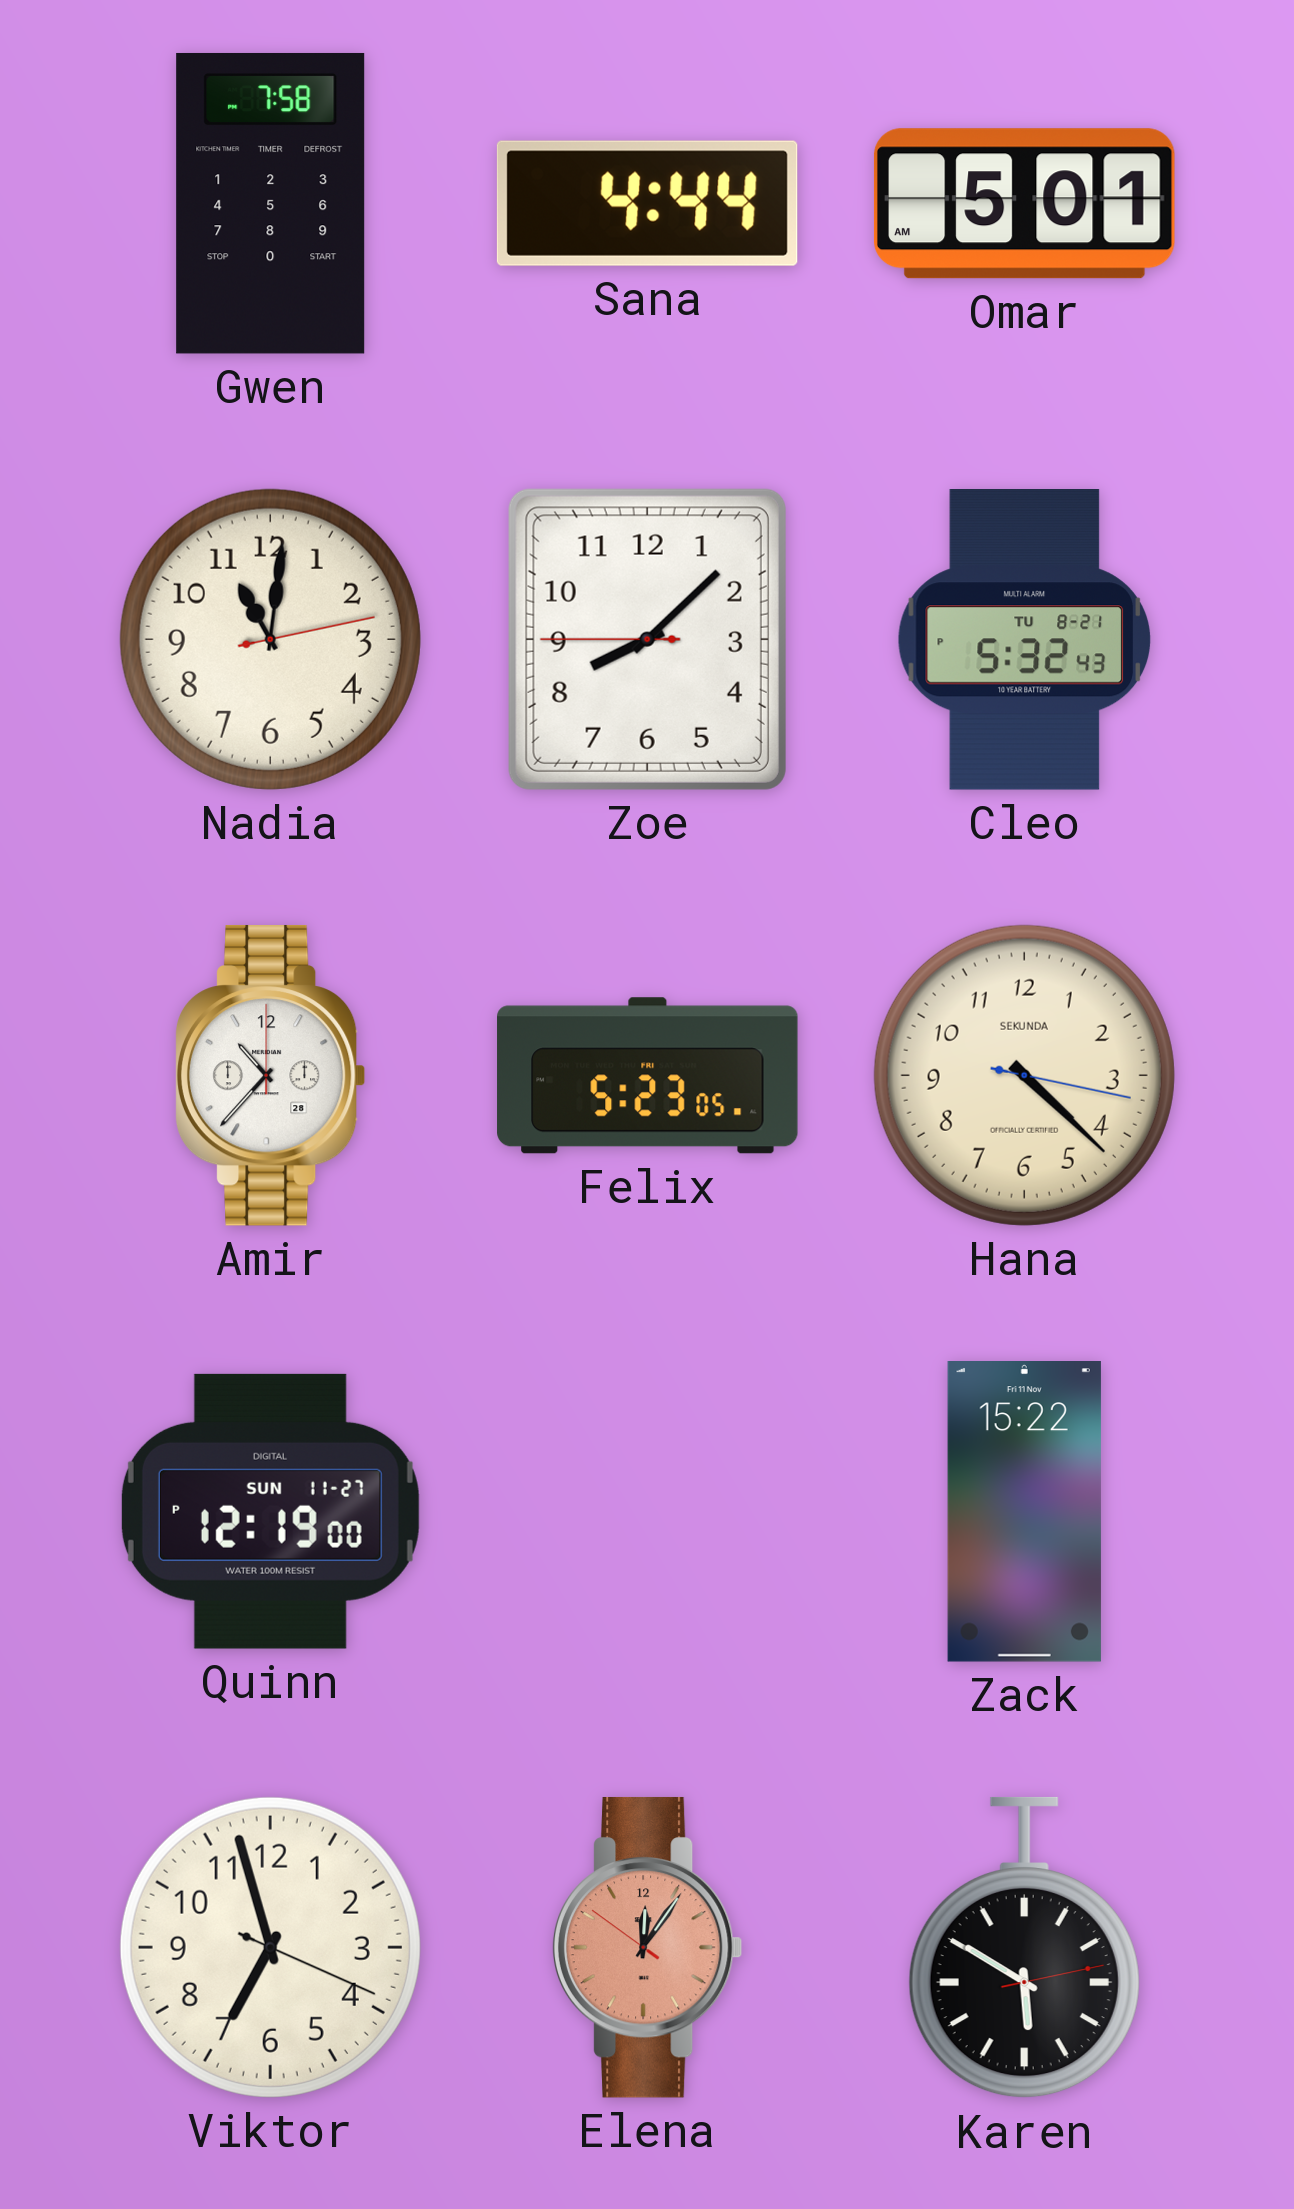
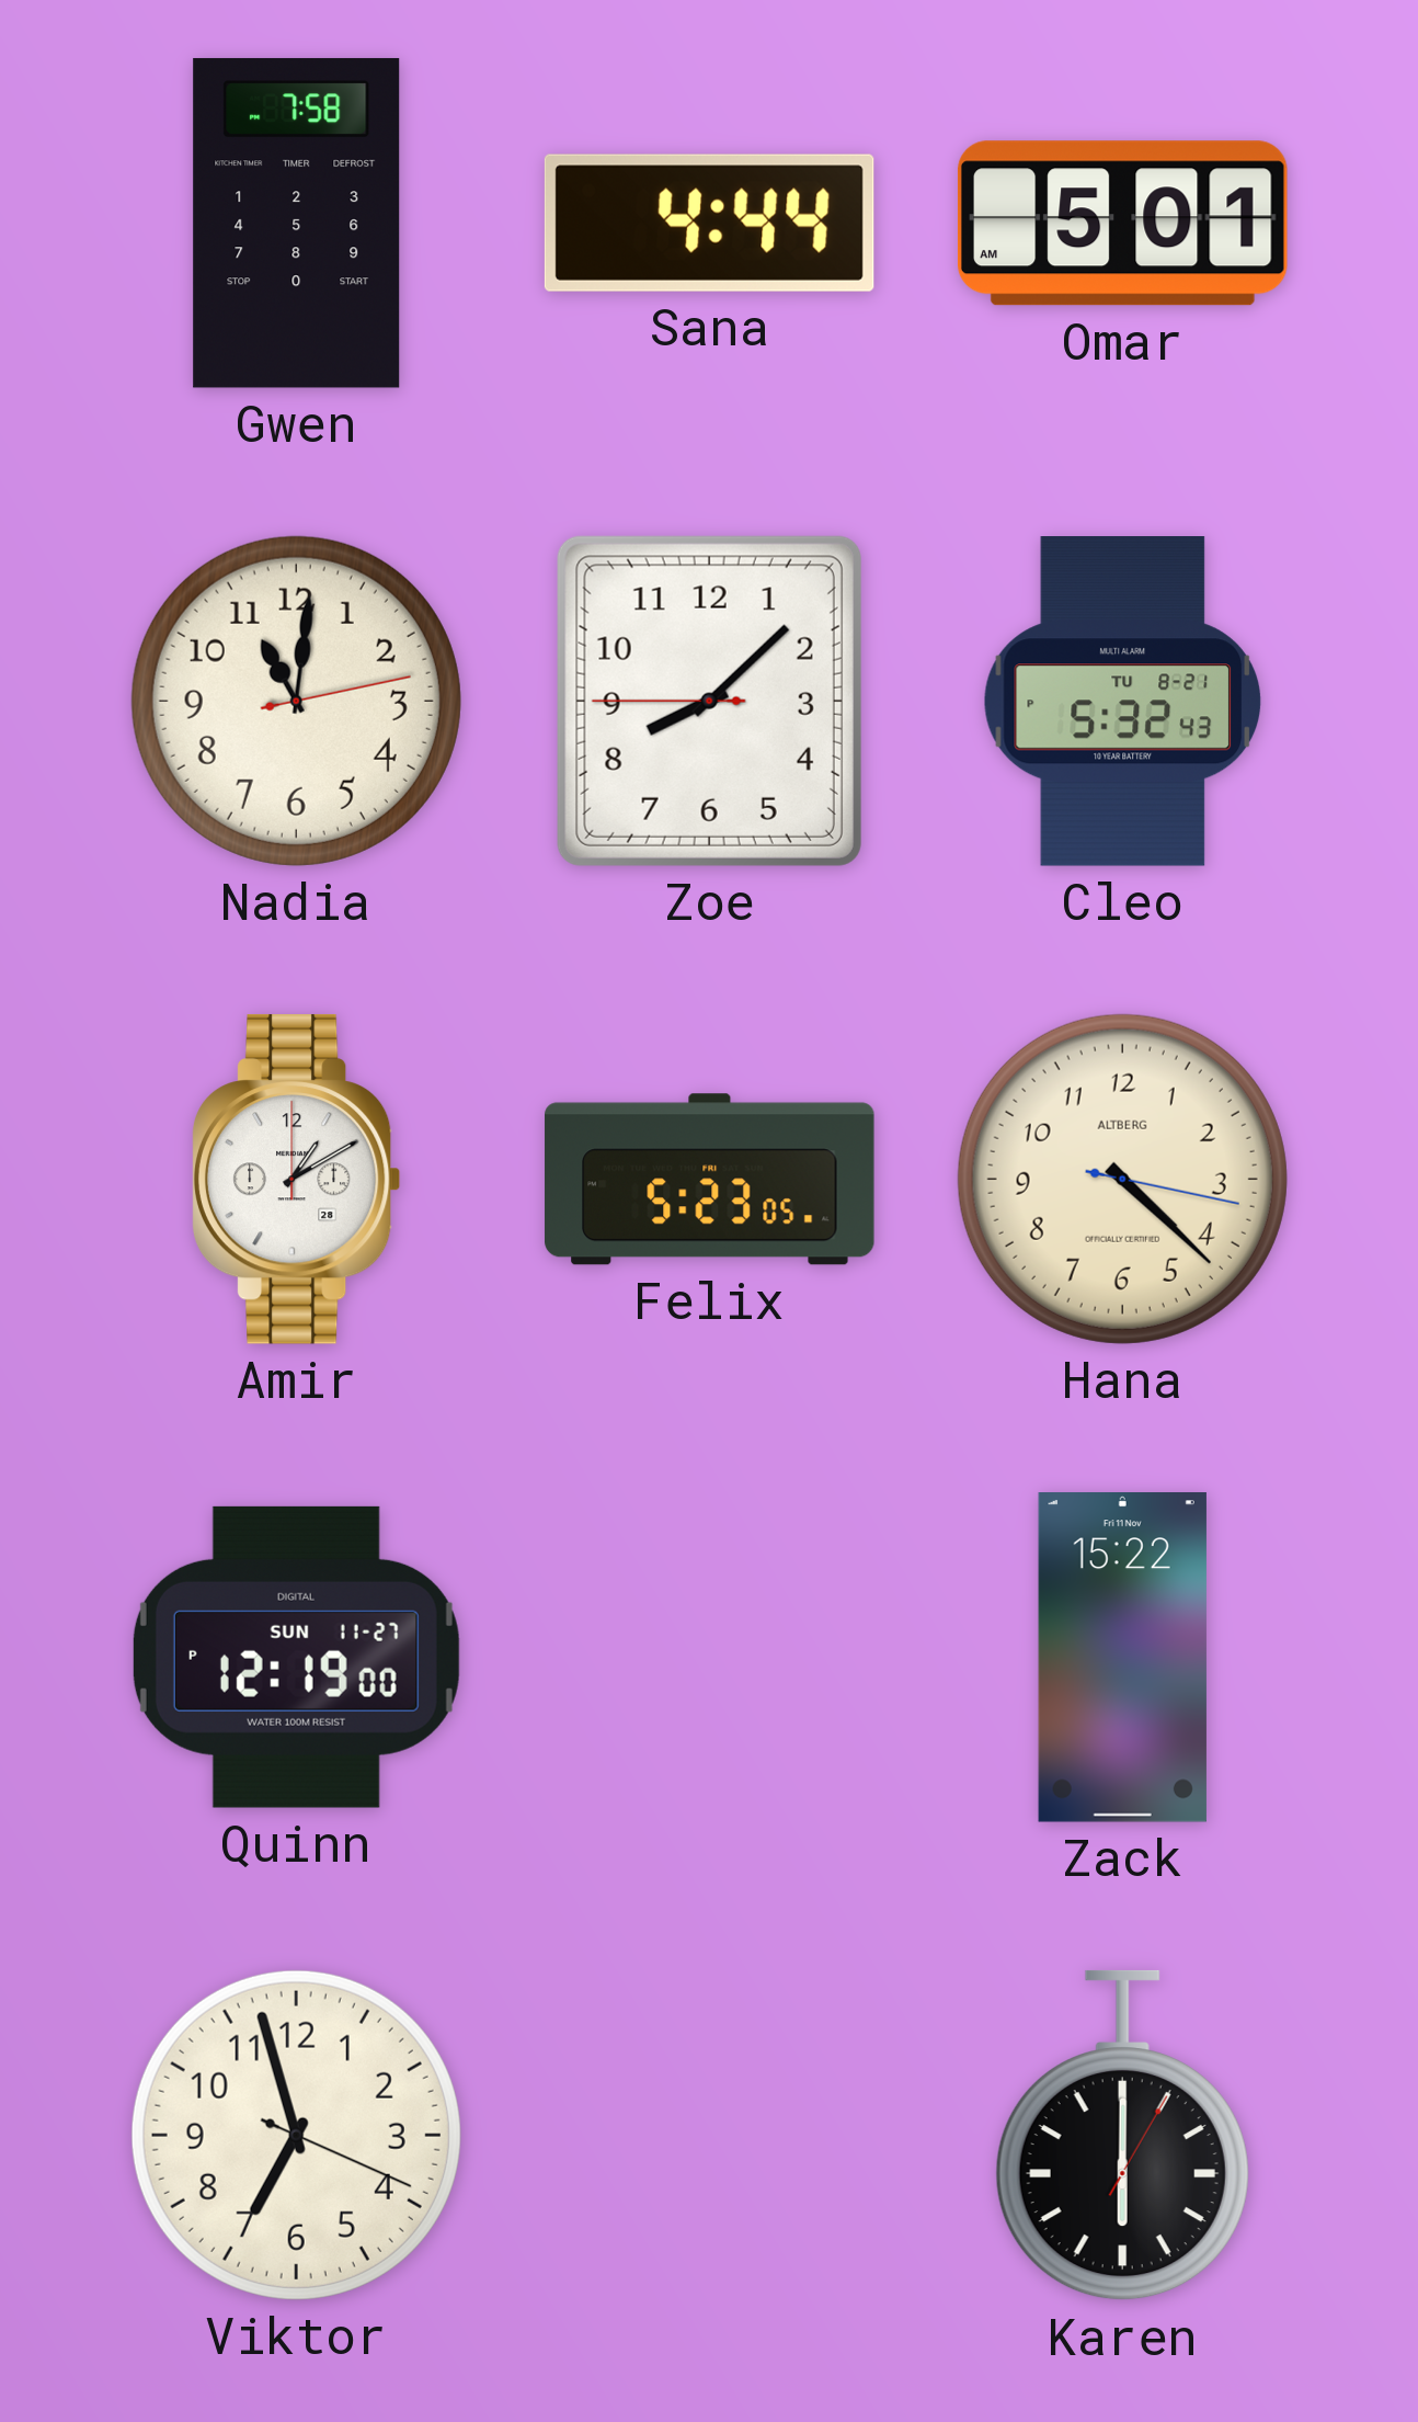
Amir: 10:37 -> 1:10 (296, 1179)
Hana brand: SEKUNDA -> ALTBERG (1122, 1179)
Elena: 12:05 -> none (647, 1947)
Karen: 5:50 -> 6:00 (1122, 2136)
